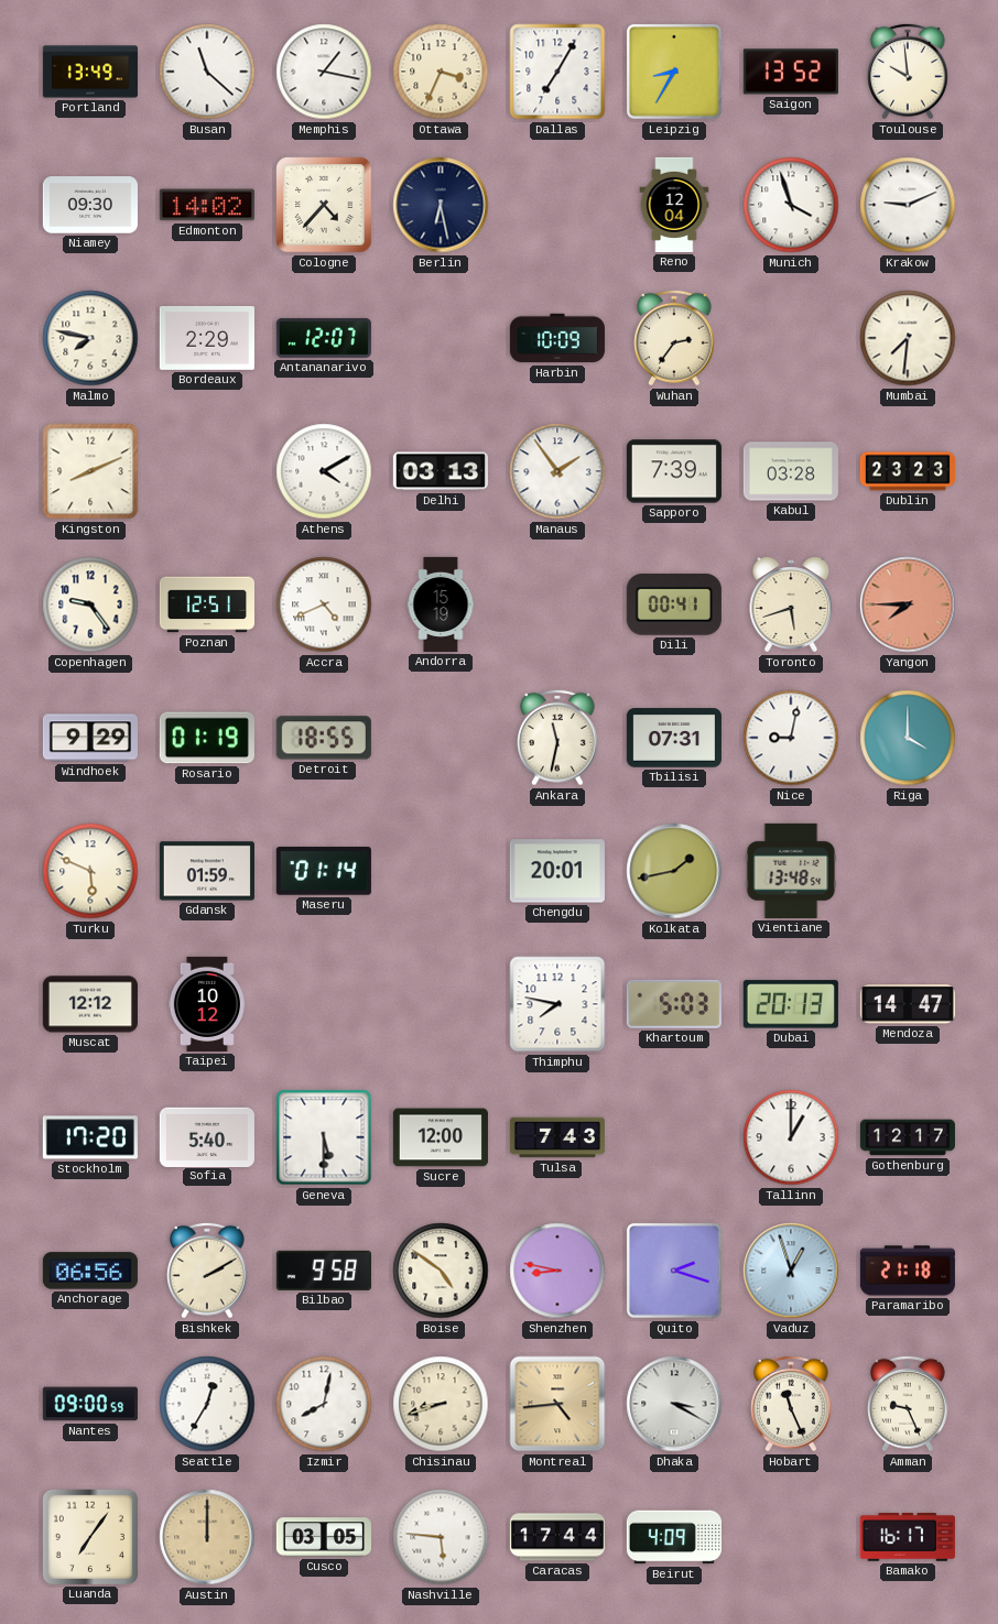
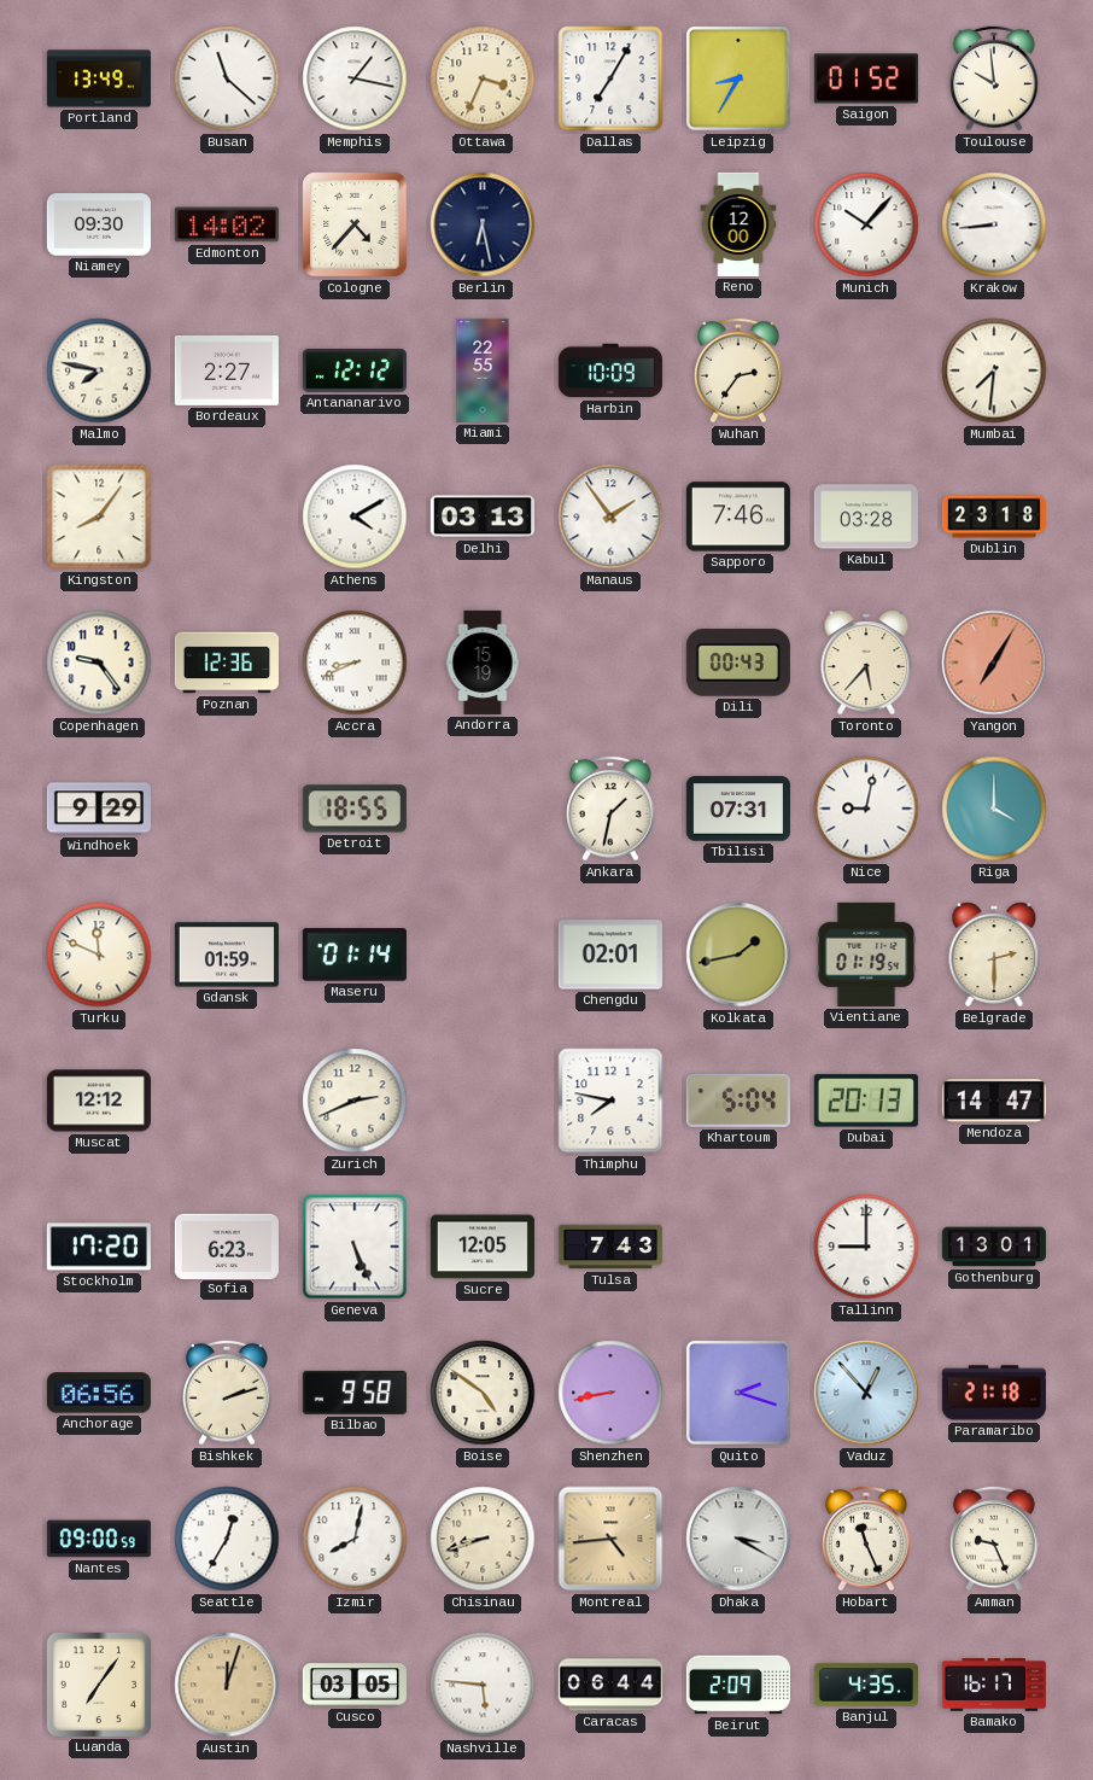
Saigon: 13:52 -> 01:52 (866, 78)
Reno: 12:04 -> 12:00 (738, 224)
Munich: 3:57 -> 10:07 (866, 224)
Krakow: 9:11 -> 8:44 (994, 224)
Bordeaux: 2:29 -> 2:27 (227, 370)
Antananarivo: 12:07 -> 12:12 (355, 370)
Miami: none -> 22:55 (483, 370)
Kingston: 8:11 -> 8:06 (99, 517)
Sapporo: 7:39 -> 7:46 (738, 517)
Dublin: 23:23 -> 23:18 (994, 517)
Poznan: 12:51 -> 12:36 (227, 663)
Accra: 4:41 -> 8:41 (355, 663)
Dili: 00:41 -> 00:43 (738, 663)
Toronto: 5:42 -> 5:37 (866, 663)
Yangon: 7:45 -> 7:05 (994, 663)
Rosario: 01:19 -> none (207, 738)
Ankara: 11:32 -> 1:32 (612, 809)
Turku: 5:49 -> 11:49 (99, 955)
Chengdu: 20:01 -> 02:01 (610, 955)
Vientiane: 13:48 -> 01:19 (866, 955)
Belgrade: none -> 2:30 (994, 955)
Taipei: 10:12 -> none (207, 1004)
Zurich: none -> 2:41 (355, 1101)
Khartoum: 5:03 -> 5:04 (738, 1101)
Sofia: 5:40 -> 6:23 (227, 1245)
Geneva: 5:30 -> 5:26 (355, 1247)
Sucre: 12:00 -> 12:05 (483, 1247)
Tallinn: 1:00 -> 9:00 (866, 1247)
Gothenburg: 12:17 -> 13:01 (994, 1247)
Bishkek: 2:10 -> 2:12 (228, 1393)
Shenzhen: 8:47 -> 8:43 (610, 1393)
Vaduz: 12:57 -> 12:53 (866, 1393)
Austin: 12:00 -> 12:03 (227, 1685)
Caracas: 17:44 -> 06:44 (609, 1685)
Beirut: 4:09 -> 2:09 (738, 1685)
Banjul: none -> 4:35 (866, 1685)
